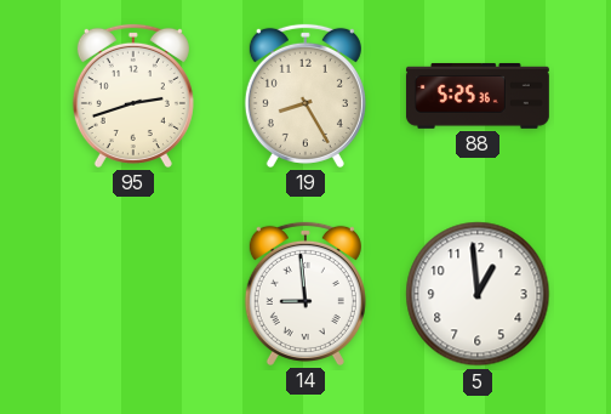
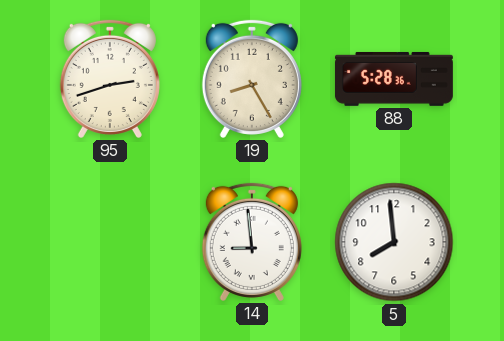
88: 5:25 -> 5:28 (394, 79)
5: 12:59 -> 7:59 (394, 242)
